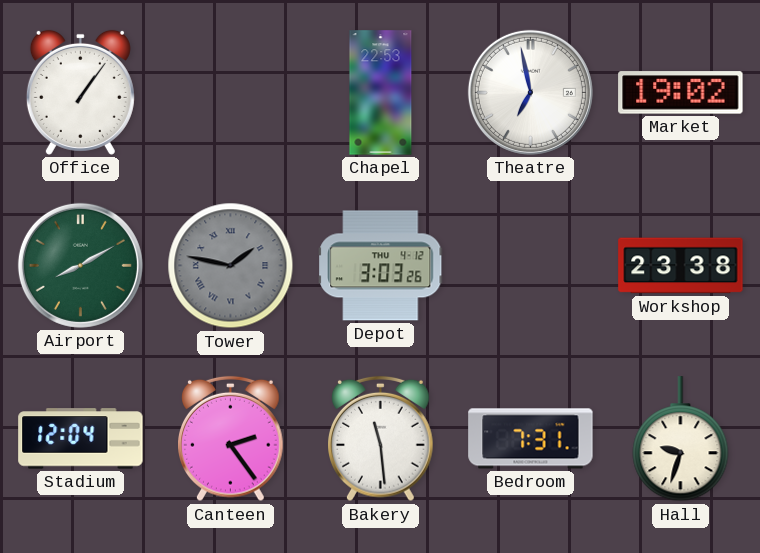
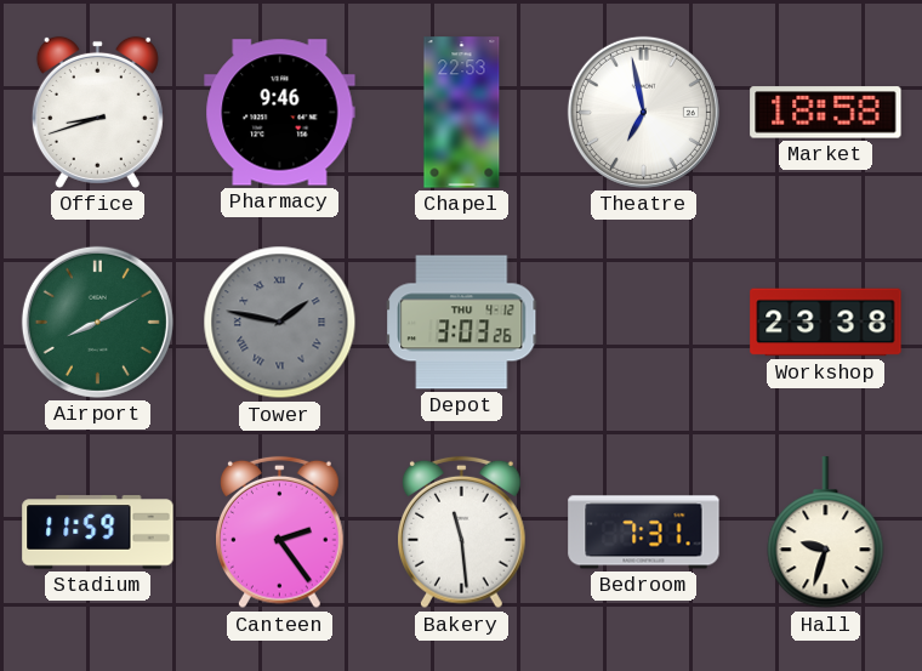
Office: 1:06 -> 8:42 (97, 112)
Pharmacy: none -> 9:46 (280, 113)
Market: 19:02 -> 18:58 (826, 113)
Stadium: 12:04 -> 11:59 (98, 533)
